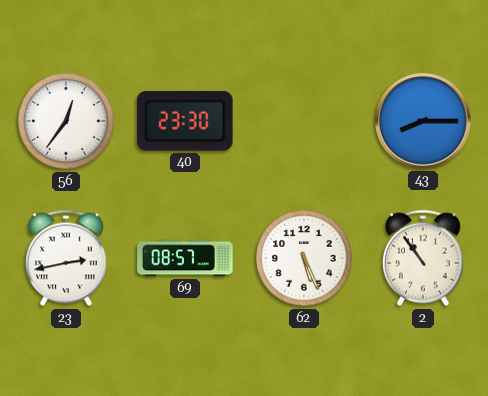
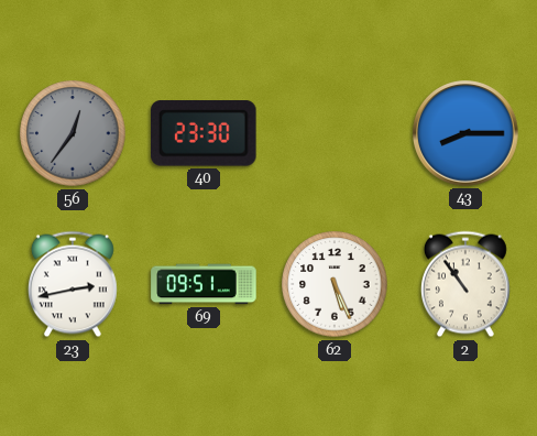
56 dial: white -> grey (73, 133)
69: 08:57 -> 09:51 (204, 284)
